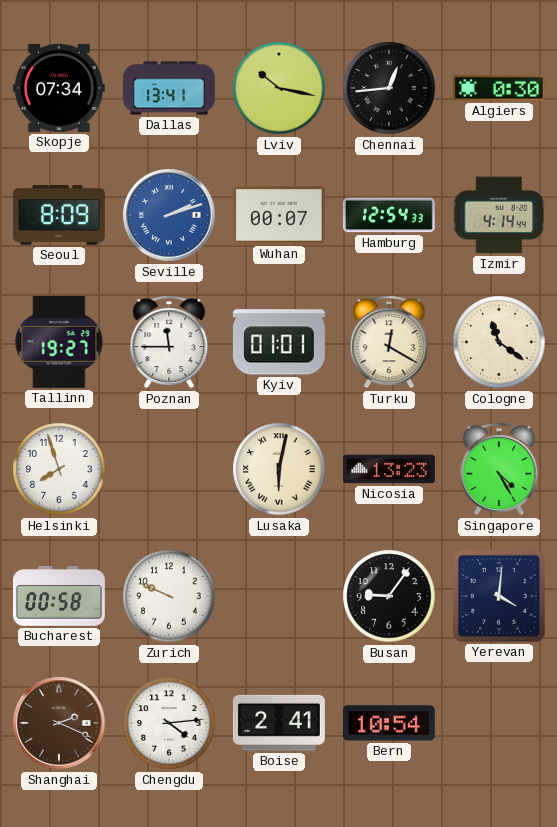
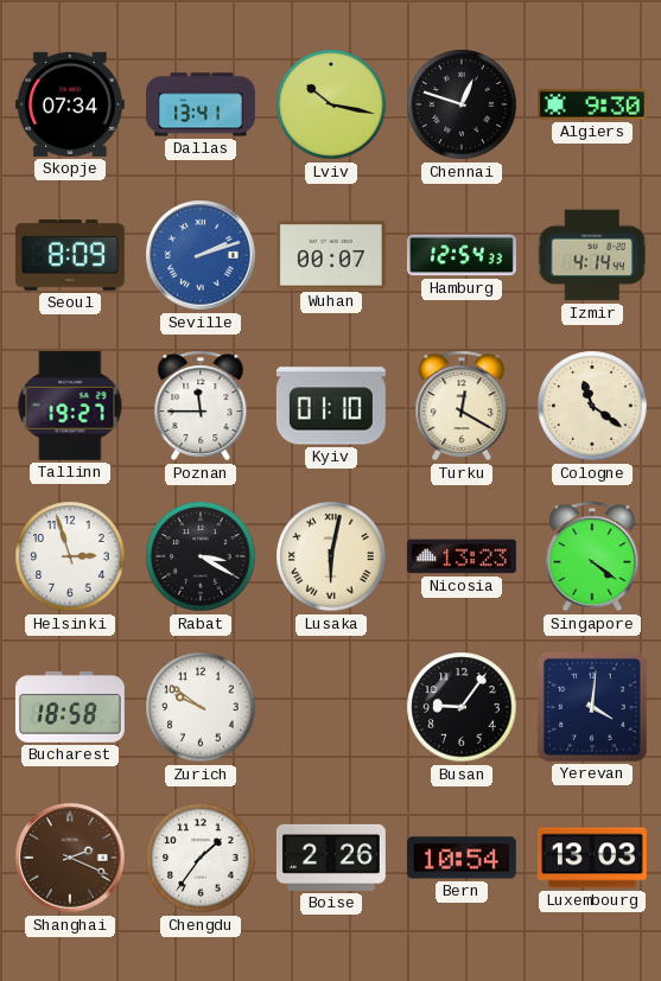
Chennai: 12:44 -> 12:48 (462, 104)
Algiers: 0:30 -> 9:30 (592, 104)
Kyiv: 01:01 -> 01:10 (331, 406)
Helsinki: 7:57 -> 2:57 (70, 556)
Rabat: none -> 3:20 (201, 556)
Singapore: 4:25 -> 4:21 (592, 556)
Bucharest: 00:58 -> 18:58 (70, 707)
Zurich: 9:49 -> 9:51 (201, 707)
Chengdu: 4:14 -> 1:36 (201, 858)
Boise: 2:41 -> 2:26 (331, 858)
Luxembourg: none -> 13:03 (592, 858)
